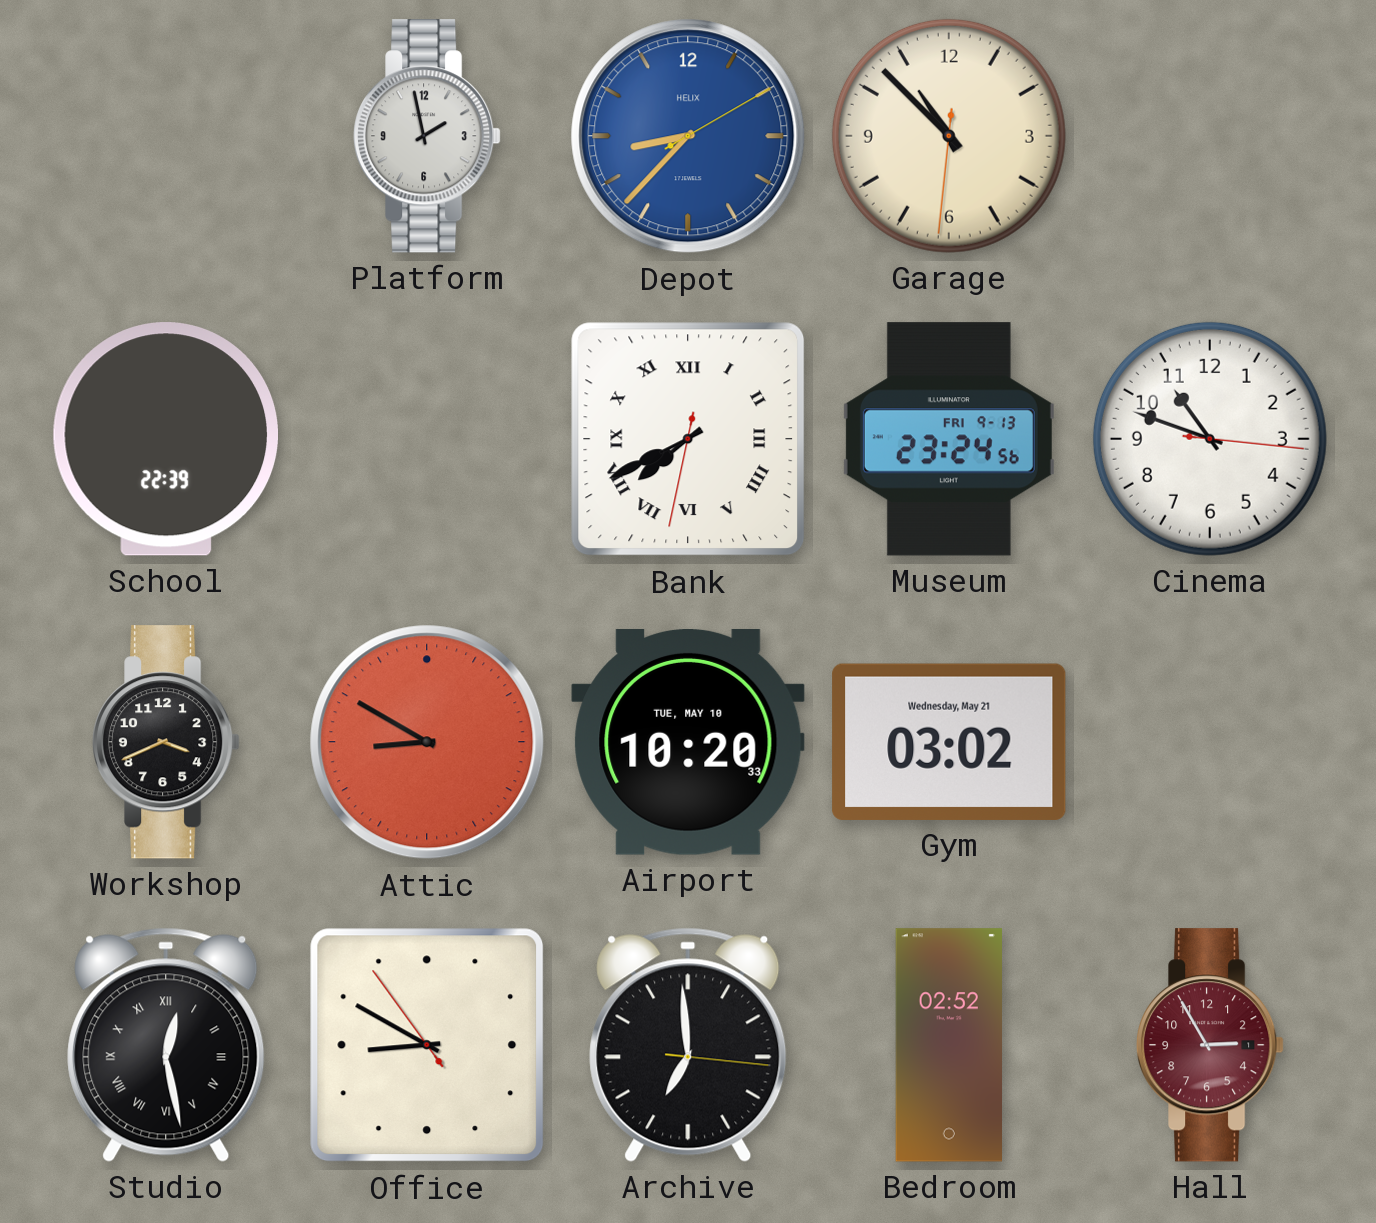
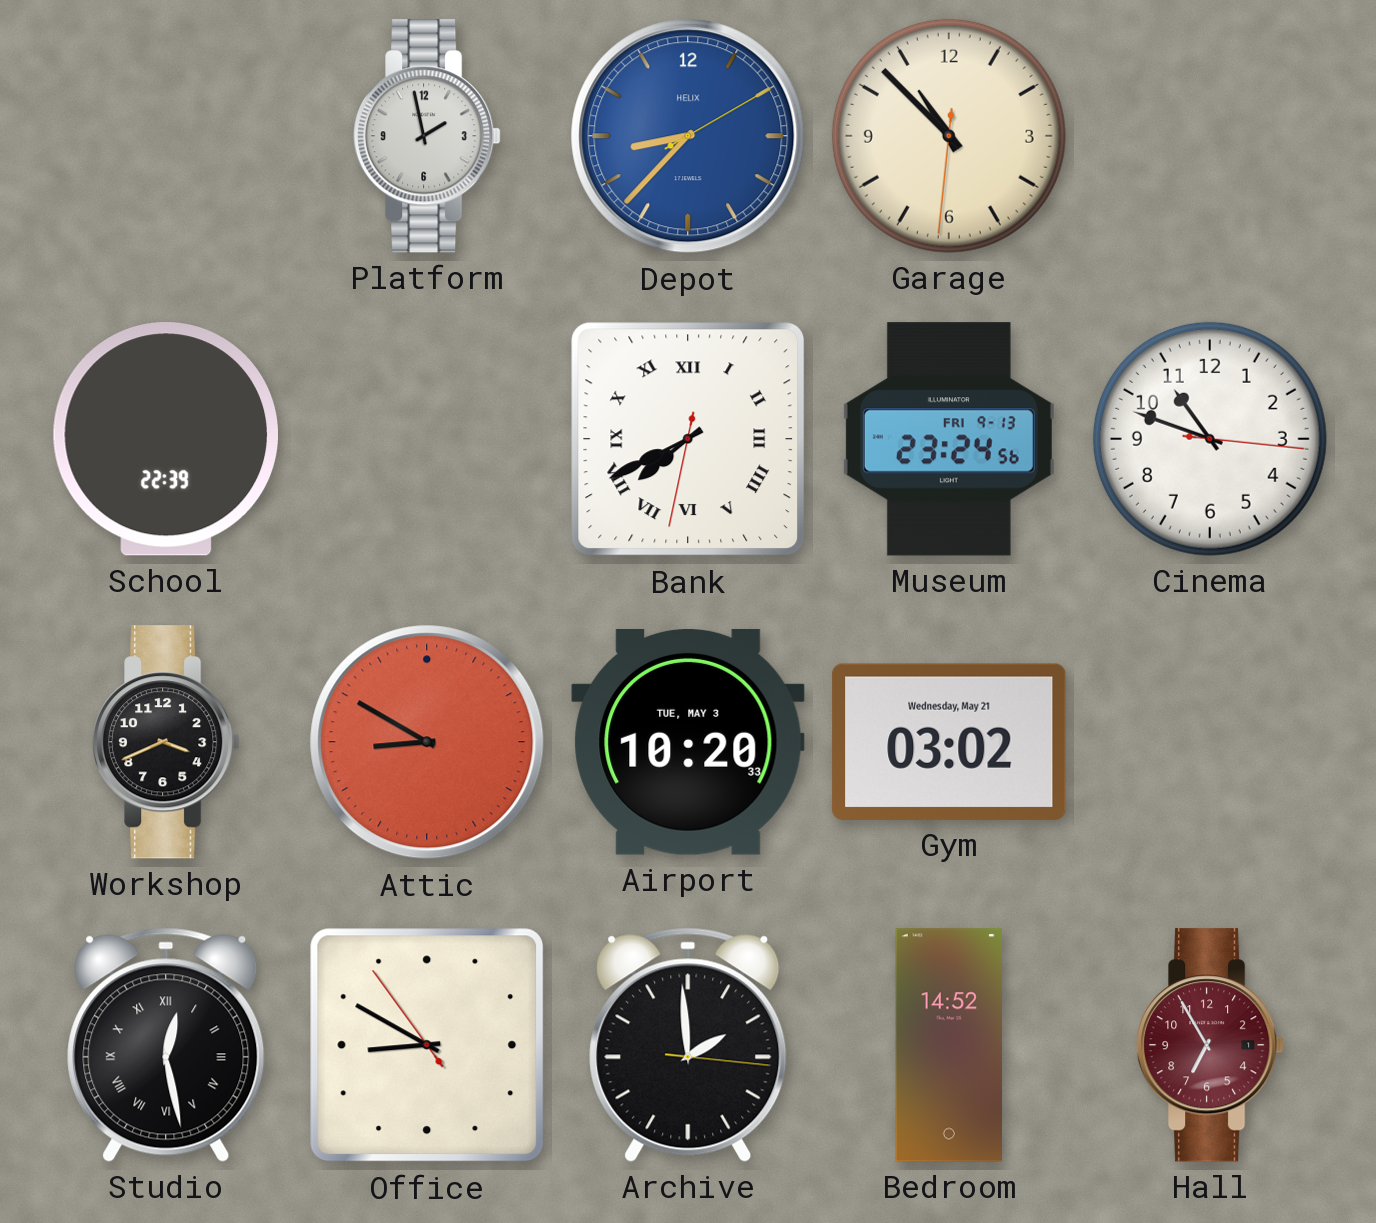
Airport date: TUE, MAY 10 -> TUE, MAY 3 (688, 743)
Archive: 6:59 -> 1:59 (688, 1045)
Bedroom: 02:52 -> 14:52 (948, 1045)
Hall: 2:55 -> 6:55 (1211, 1045)
